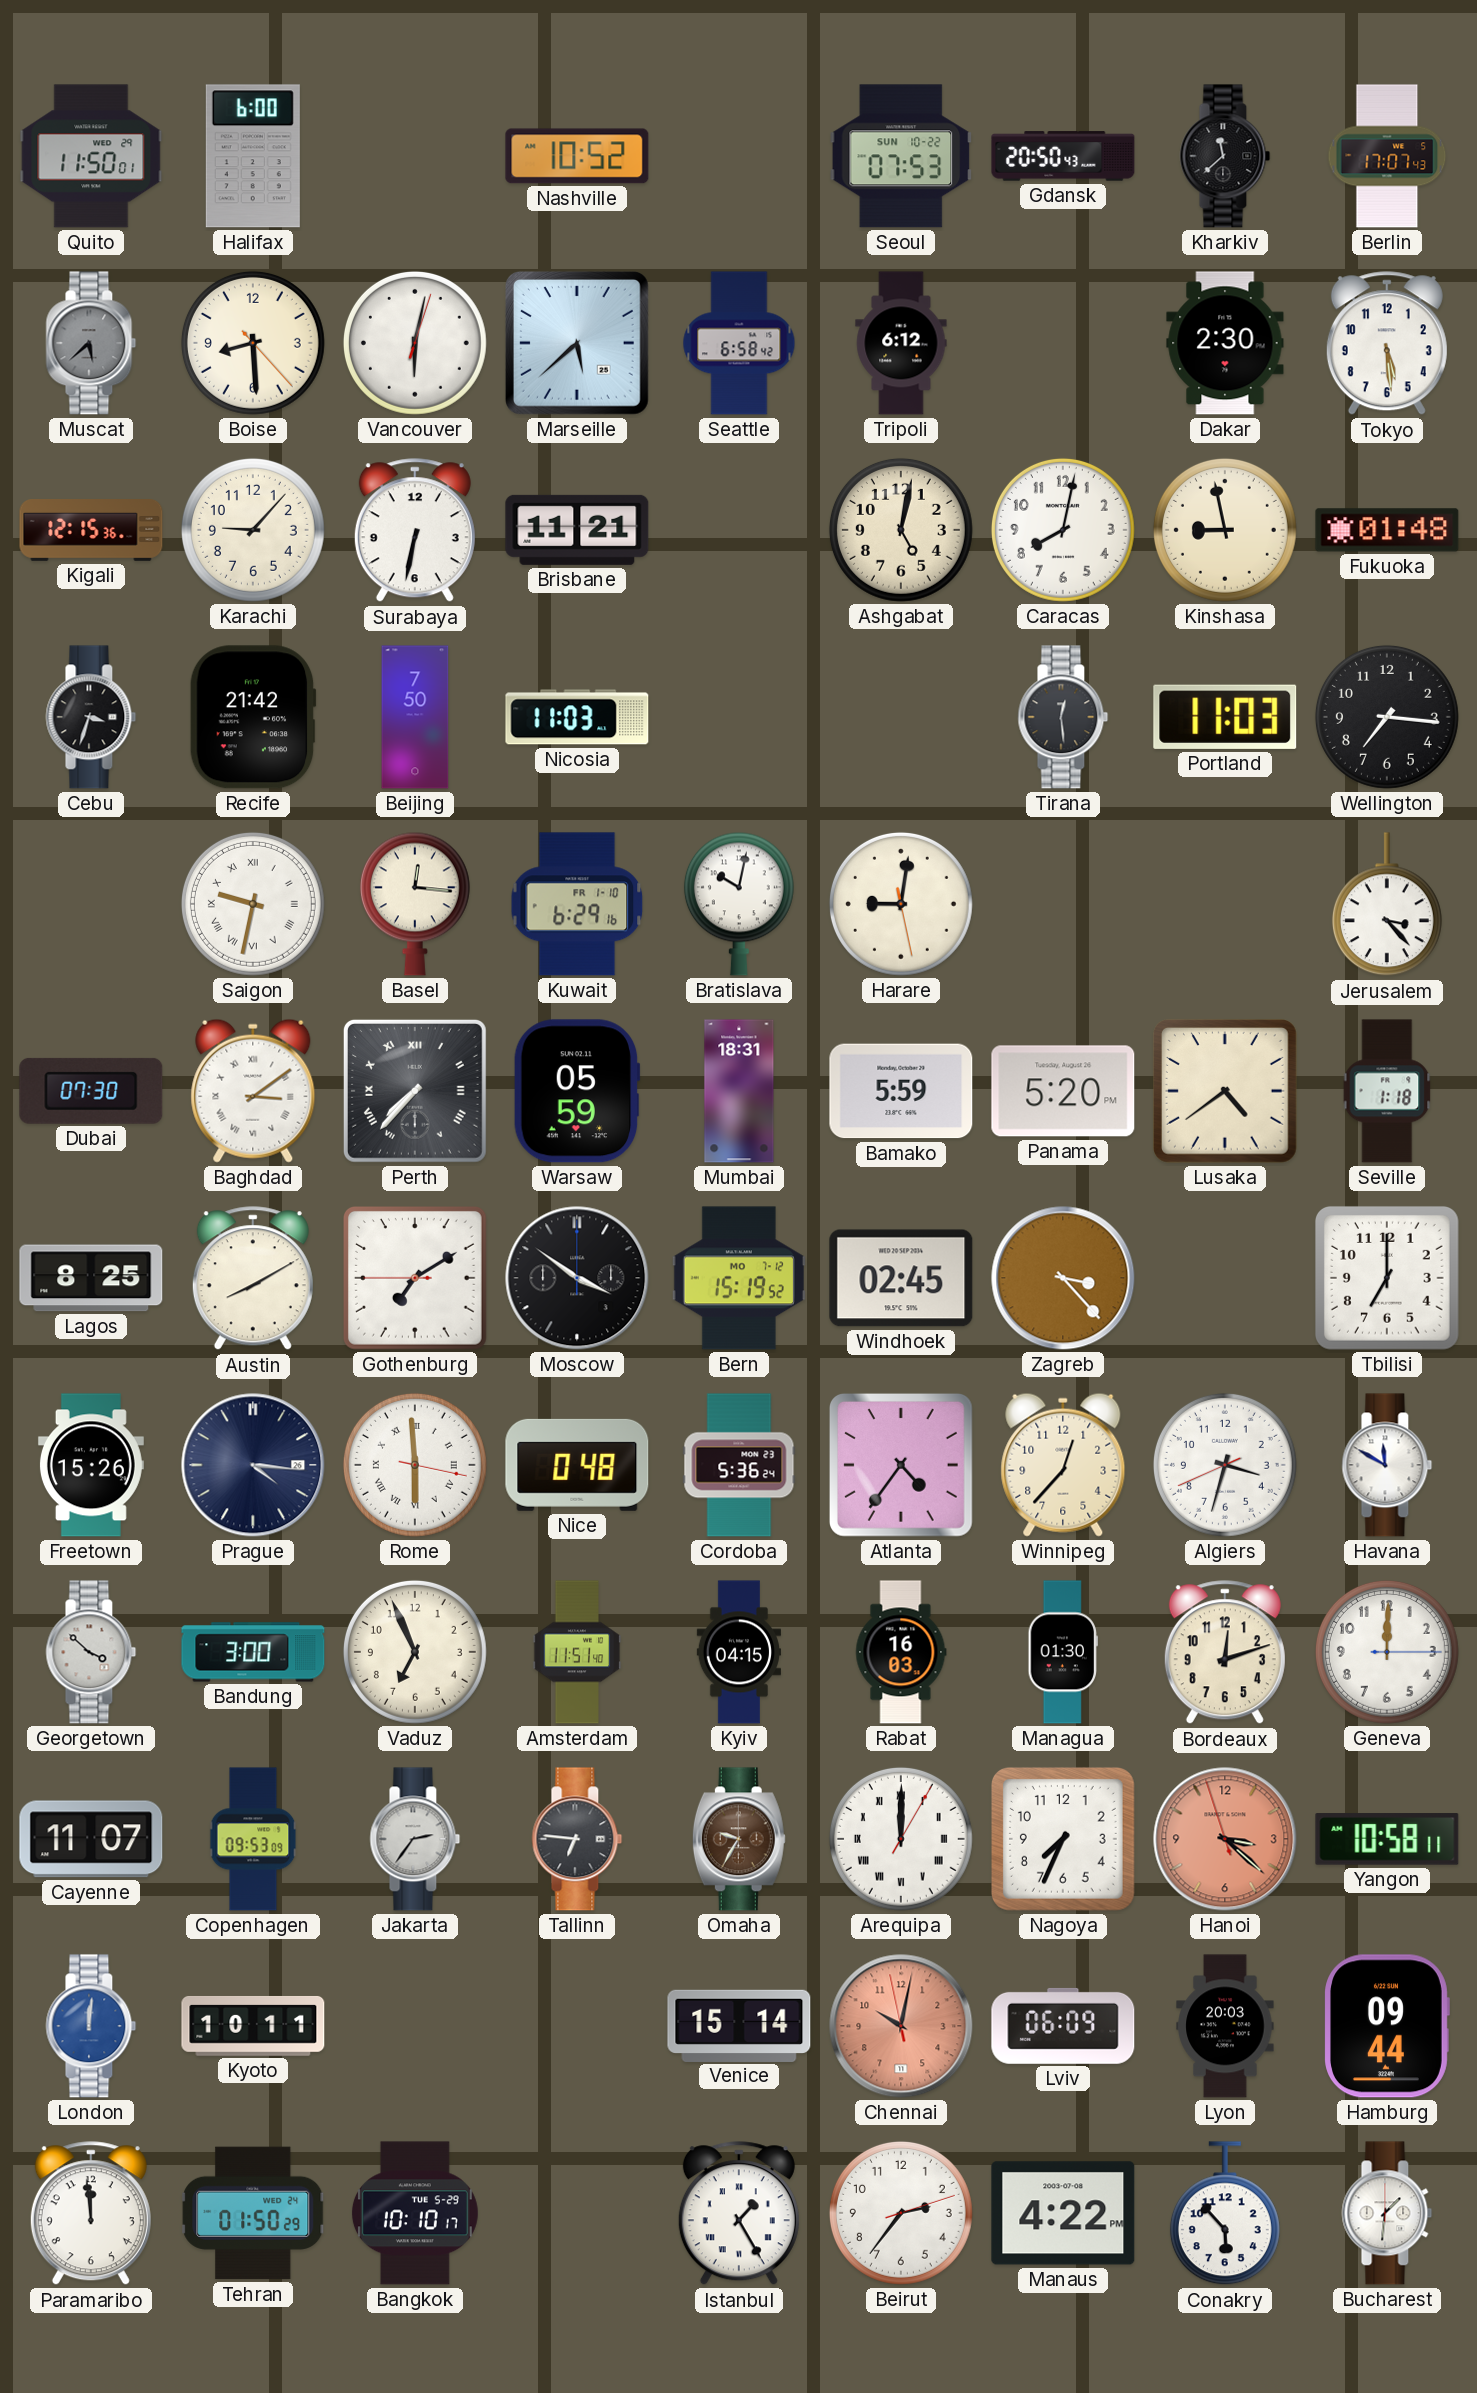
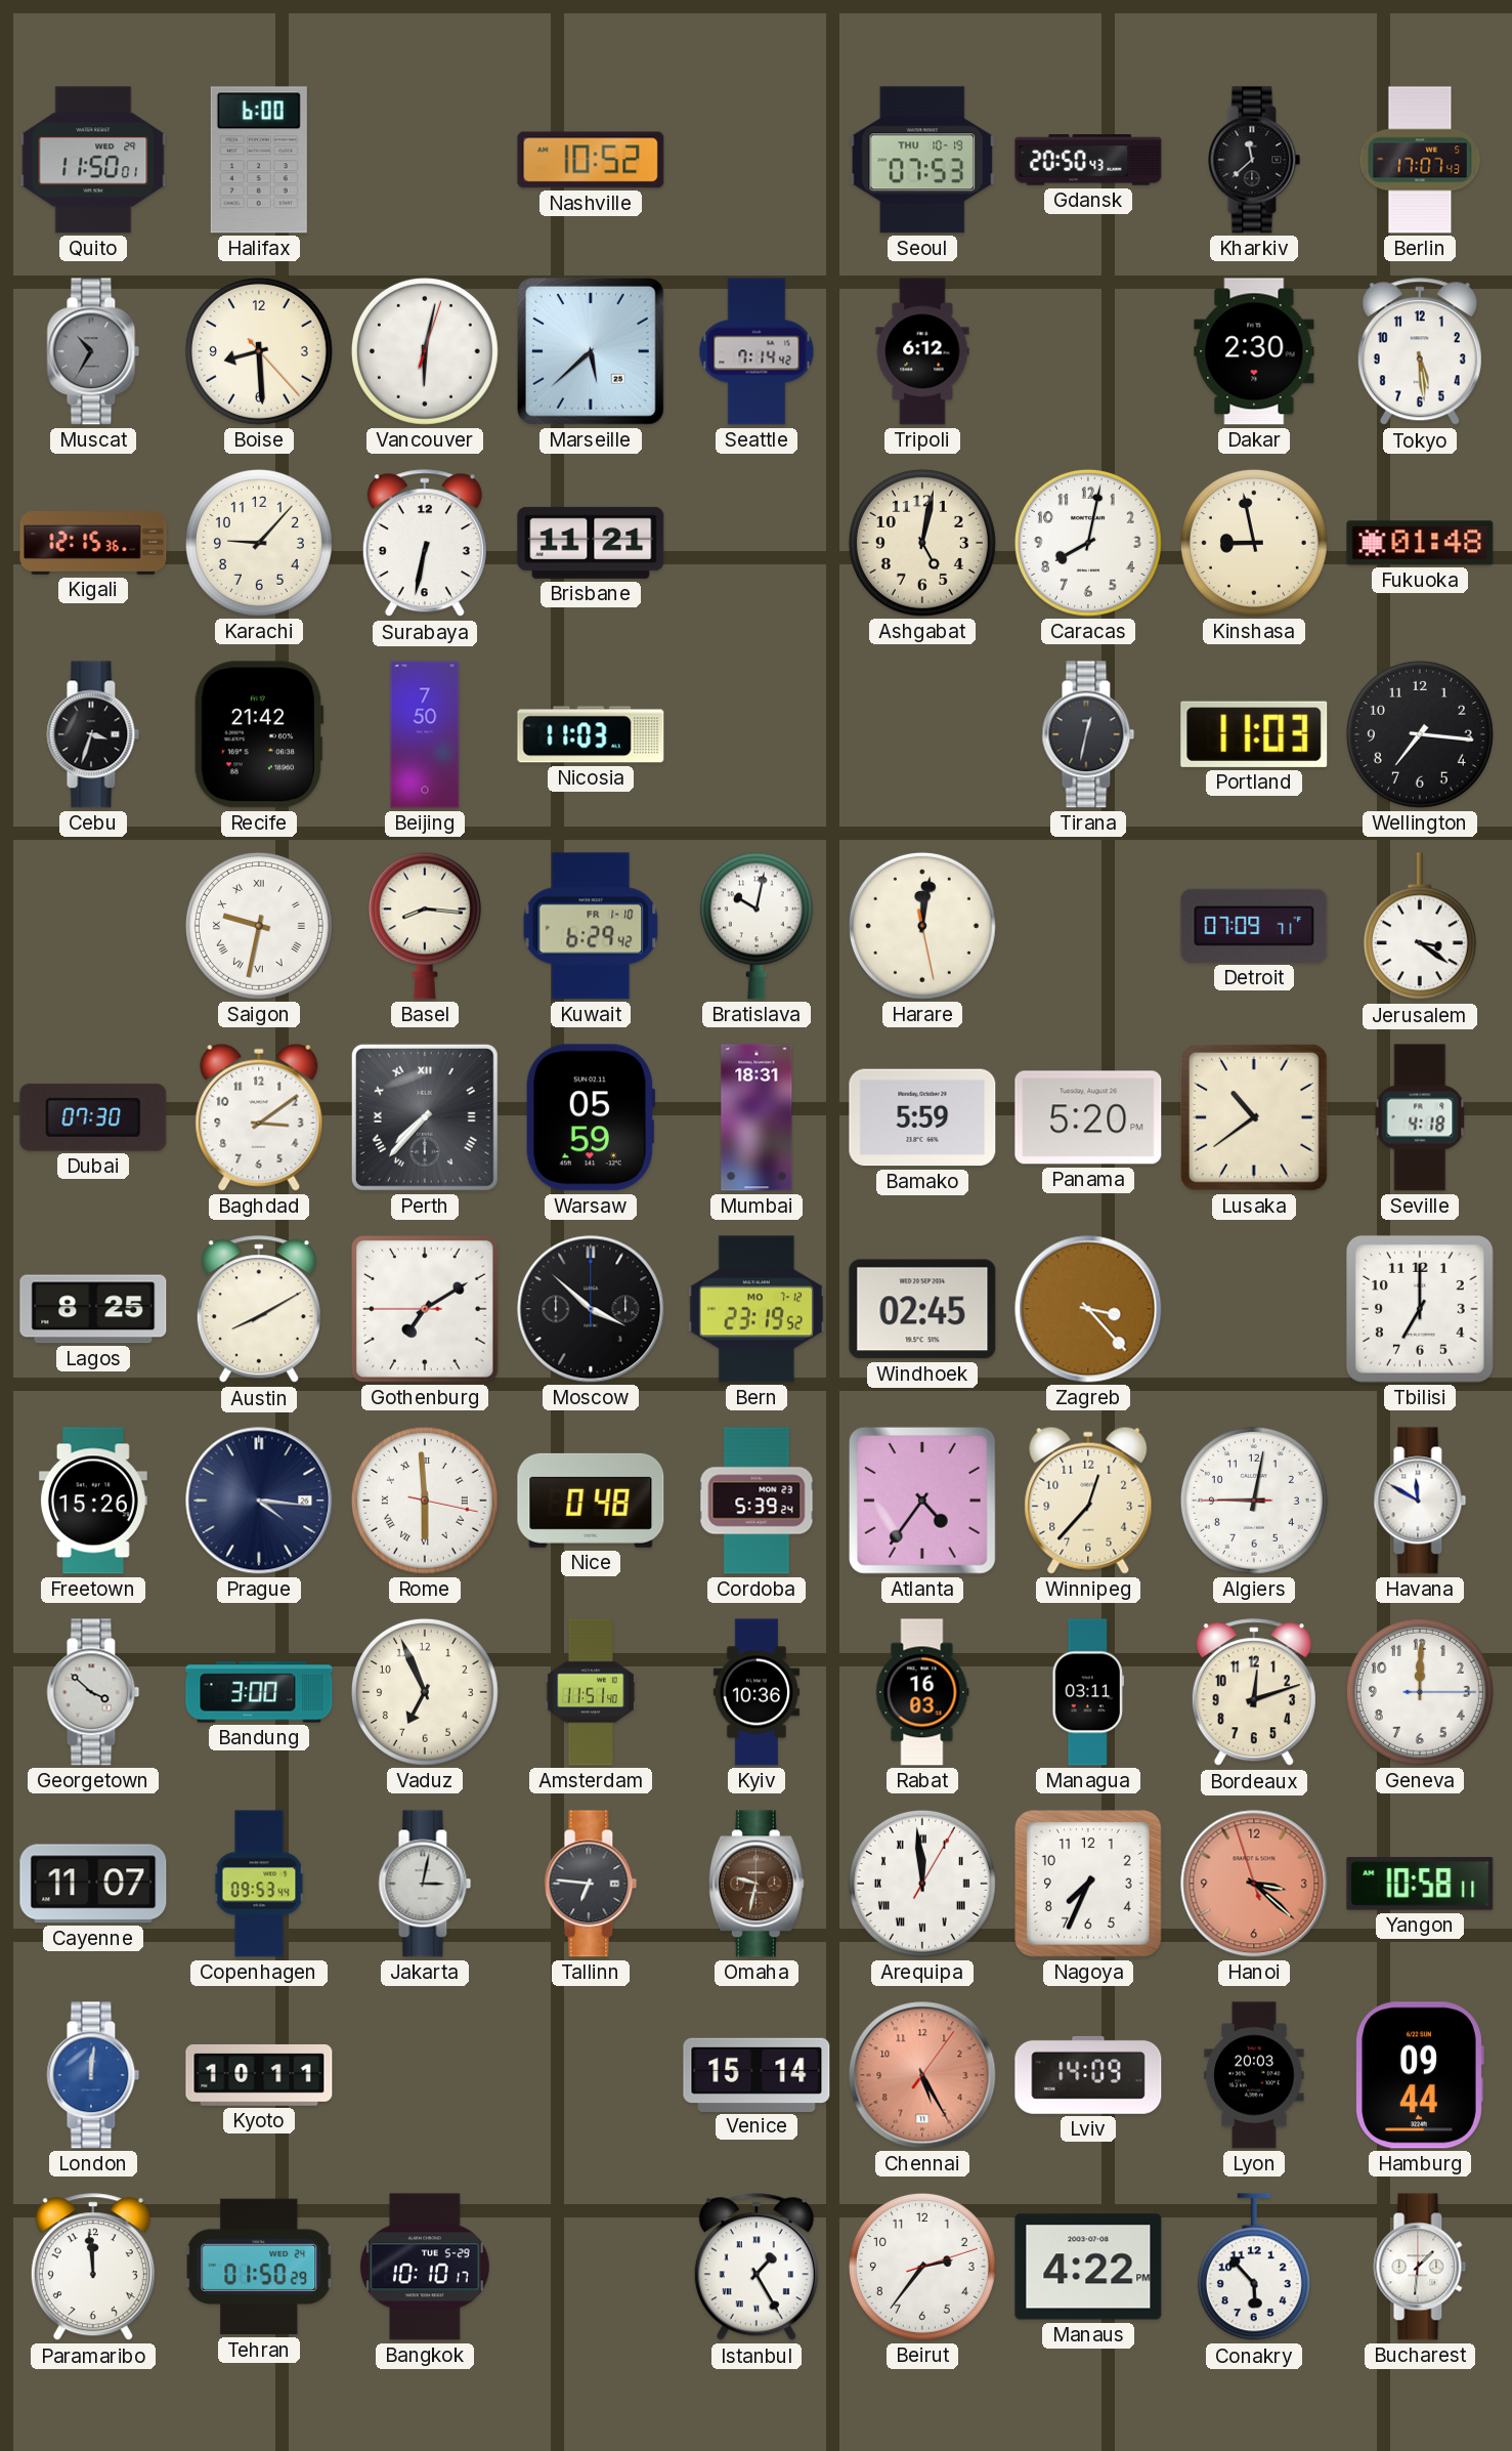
Seoul date: SUN 10-22 -> THU 10-19 (922, 160)
Muscat: 5:38 -> 10:35 (93, 351)
Seattle: 6:58 -> 7:14 (757, 351)
Tirana: 12:29 -> 12:32 (1088, 734)
Basel: 12:16 -> 8:16 (425, 926)
Kuwait: 6:29:16 -> 6:29:42 (591, 926)
Harare: 9:01 -> 12:01 (922, 926)
Detroit: none -> 07:09 (1254, 926)
Jerusalem: 3:23 -> 3:21 (1420, 927)
Baghdad numerals: Roman -> Arabic (259, 1117)
Lusaka: 4:39 -> 10:39 (1254, 1117)
Seville: 1:18 -> 4:18 (1420, 1117)
Moscow: 3:51 -> 3:52 (591, 1309)
Bern: 15:19 -> 23:19 (757, 1309)
Cordoba: 5:36 -> 5:39 (757, 1501)
Algiers: 3:32 -> 9:01 (1254, 1501)
Kyiv: 04:15 -> 10:36 (755, 1692)
Managua: 01:30 -> 03:11 (1087, 1692)
Copenhagen: 09:53:09 -> 09:53:44 (259, 1884)
Jakarta: 2:36 -> 3:02 (425, 1884)
Omaha: 9:35 -> 9:32 (757, 1884)
Arequipa: 12:00 -> 11:59 (922, 1884)
Chennai: 10:01 -> 5:25 (922, 2075)
Lviv: 06:09 -> 14:09 (1088, 2075)
